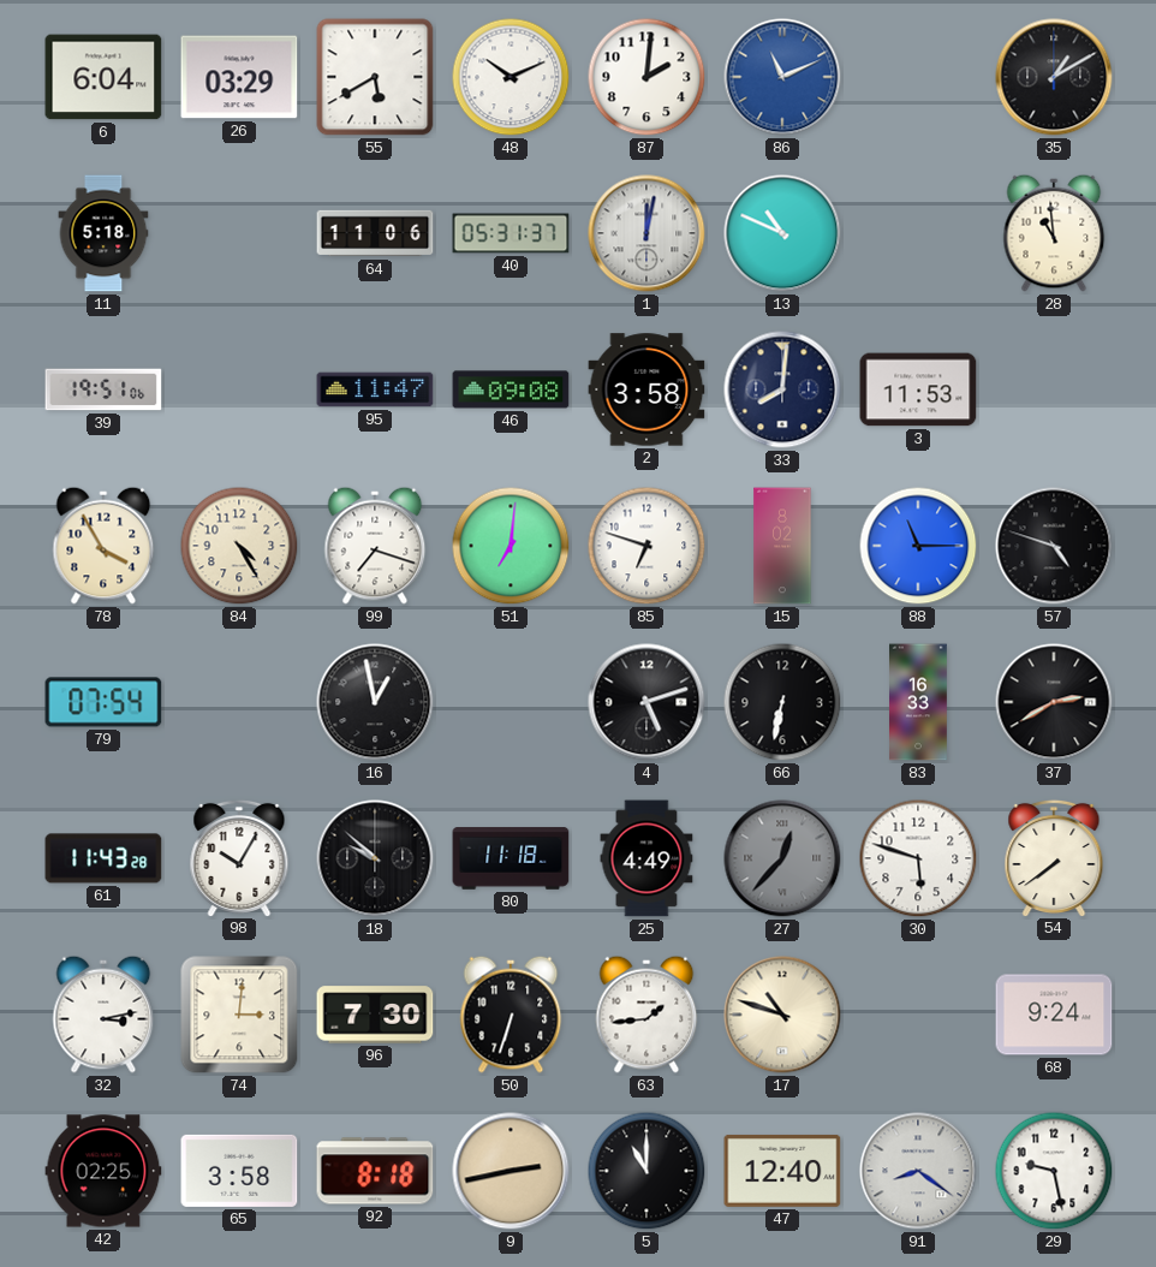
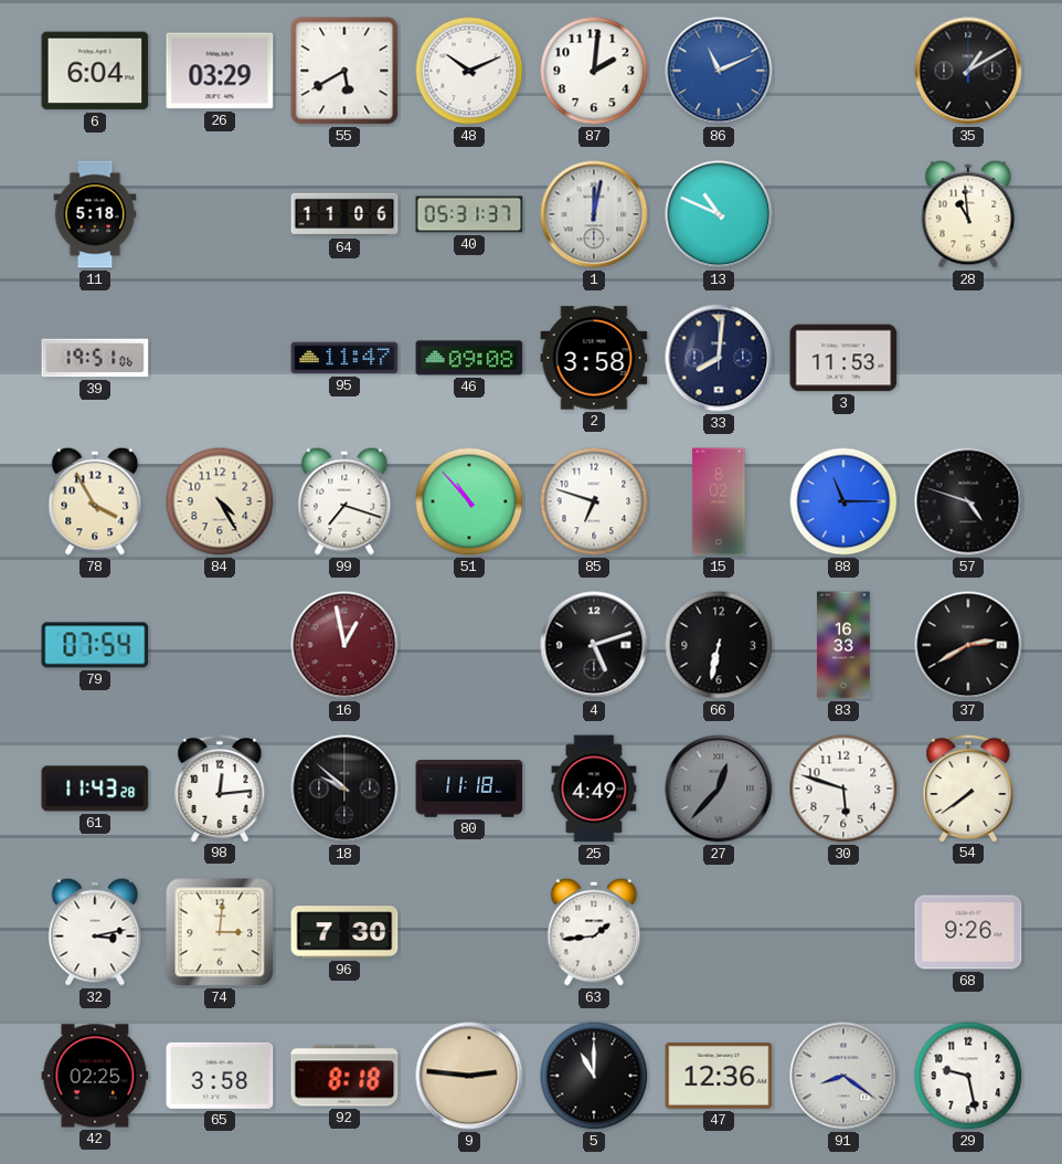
51: 7:01 -> 10:53 (469, 501)
16 dial: black -> burgundy (344, 645)
98: 10:05 -> 12:14 (220, 787)
50: 6:33 -> none (511, 1015)
17: 10:48 -> none (782, 1015)
68: 9:24 -> 9:26 (968, 932)
9: 2:43 -> 2:46 (469, 1076)
47: 12:40 -> 12:36 (719, 1076)
